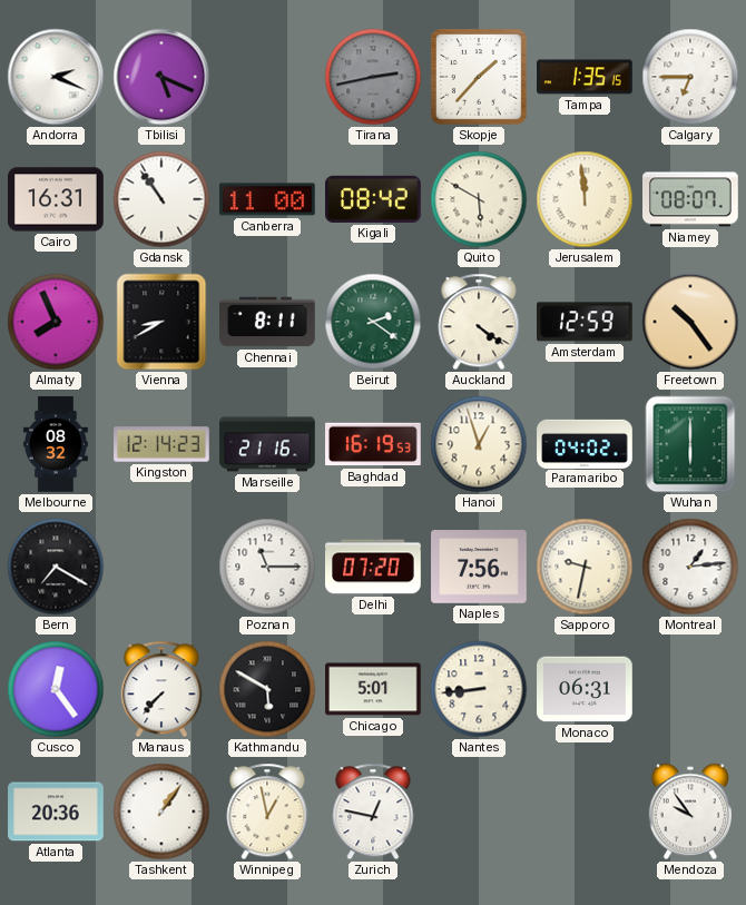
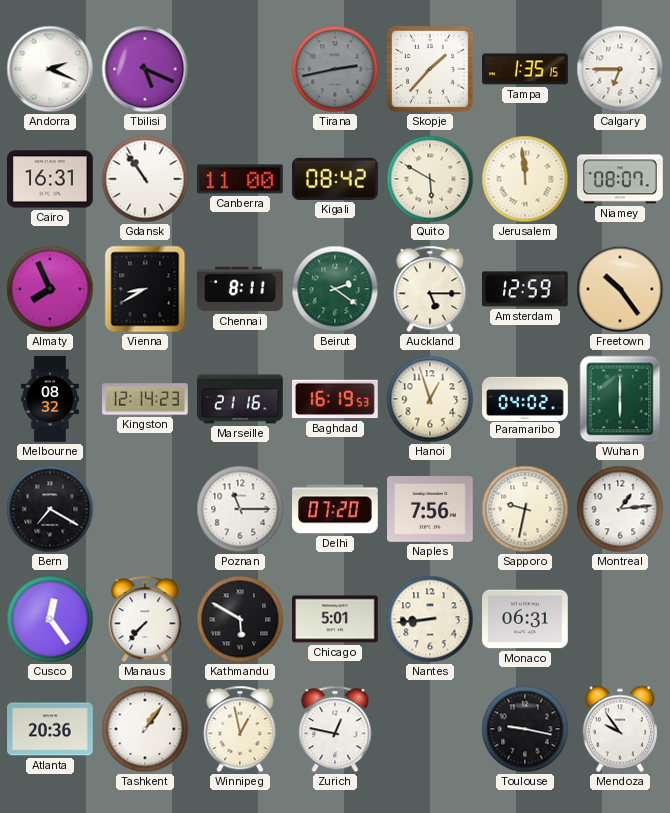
Auckland: 4:21 -> 5:15 (430, 289)
Toulouse: none -> 9:17 (525, 729)
